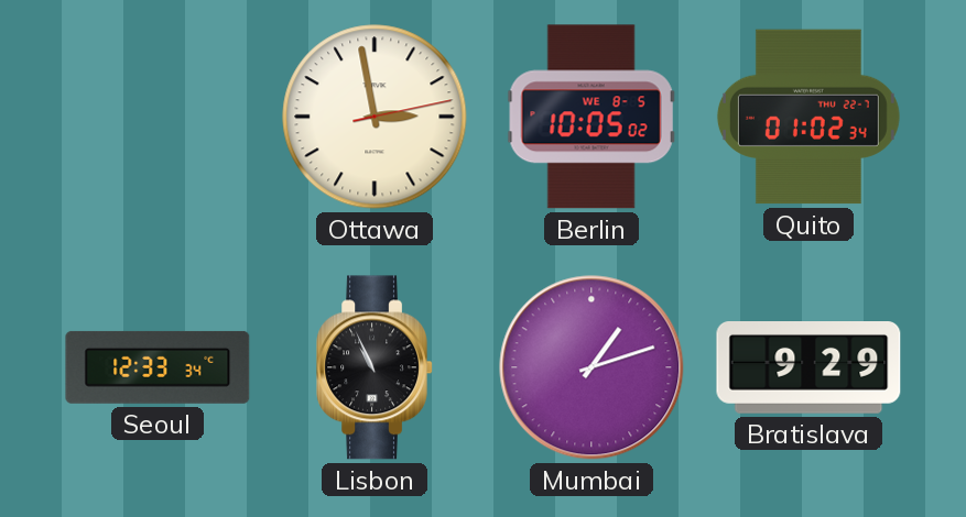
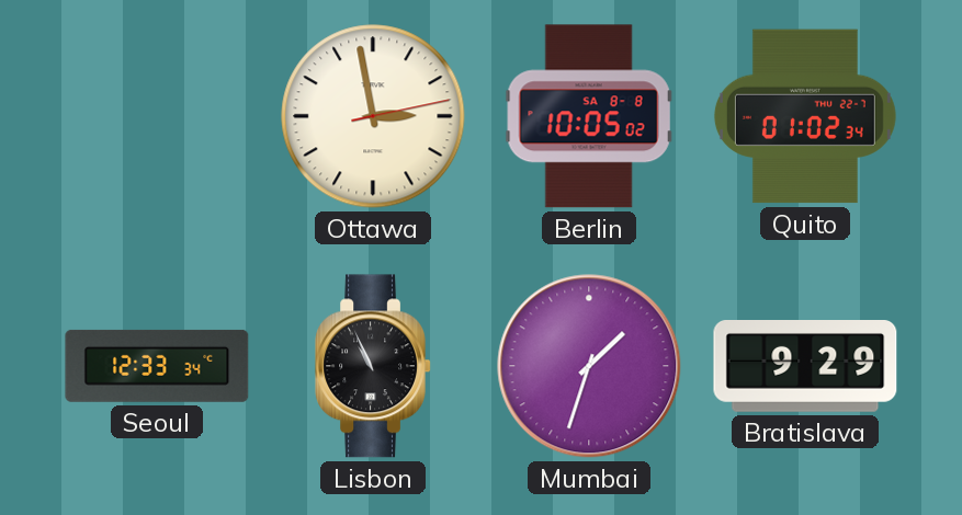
Berlin date: WE 8-5 -> SA 8-8 (589, 116)
Mumbai: 1:12 -> 1:33 (589, 366)
